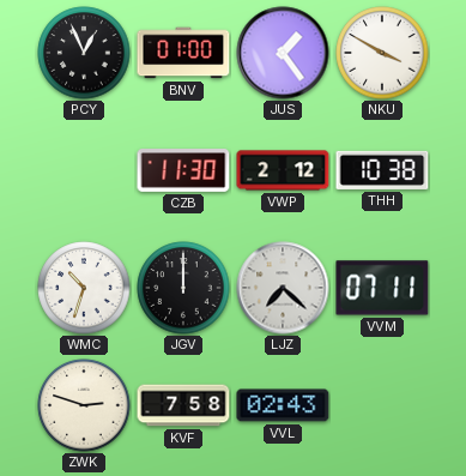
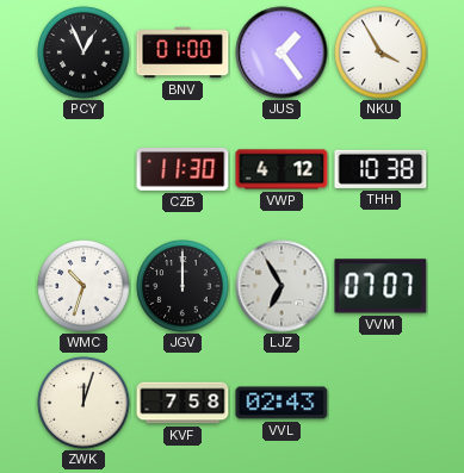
NKU: 3:50 -> 3:55 (381, 52)
VWP: 2:12 -> 4:12 (282, 169)
LJZ: 7:22 -> 6:55 (282, 286)
VVM: 07:11 -> 07:07 (381, 286)
ZWK: 2:48 -> 12:03 (83, 403)
